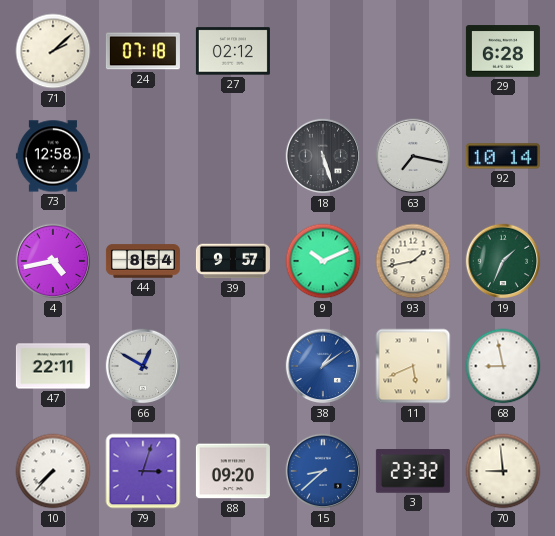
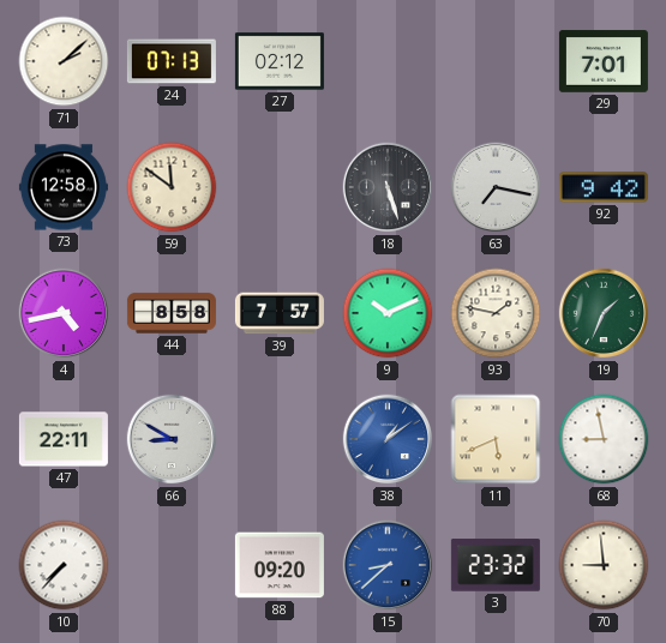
24: 07:18 -> 07:13 (172, 61)
29: 6:28 -> 7:01 (604, 61)
59: none -> 11:51 (172, 187)
92: 10:14 -> 9:42 (604, 187)
44: 8:54 -> 8:58 (172, 313)
39: 9:57 -> 7:57 (280, 313)
93: 1:43 -> 1:47 (496, 313)
66: 12:50 -> 8:50 (172, 439)
79: 3:03 -> none (143, 471)
